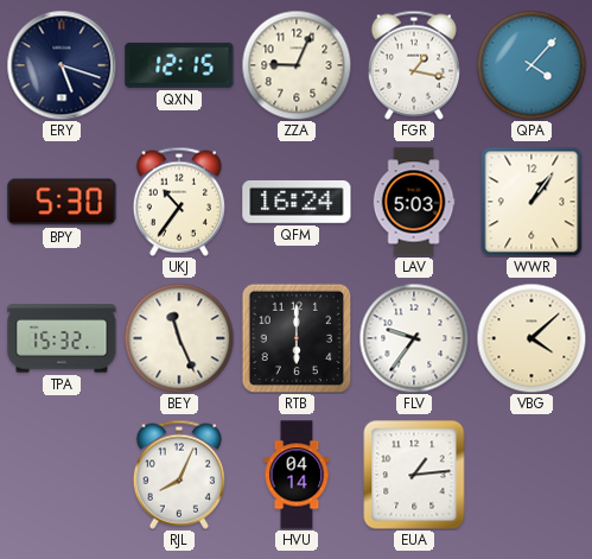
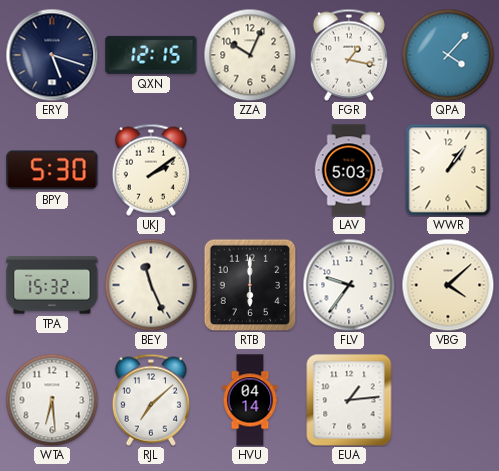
ZZA: 9:04 -> 10:04 (250, 55)
UKJ: 10:36 -> 2:09 (151, 170)
QFM: 16:24 -> none (297, 202)
WTA: none -> 6:29 (52, 400)
RJL: 8:04 -> 7:08 (151, 400)
